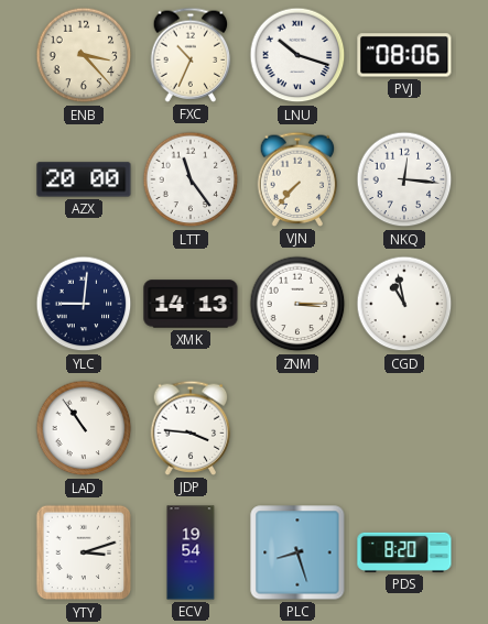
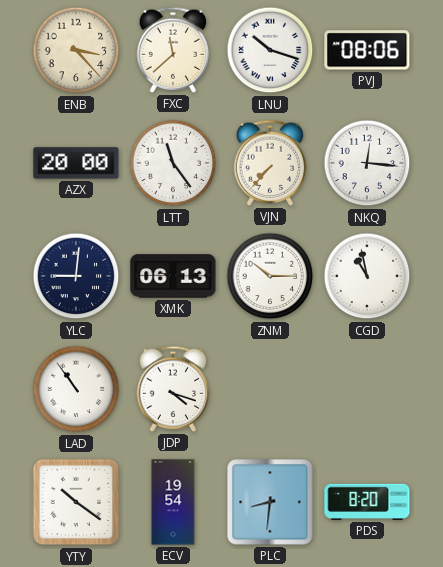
FXC: 10:34 -> 11:38 (173, 50)
XMK: 14:13 -> 06:13 (173, 276)
ZNM: 3:15 -> 10:15 (270, 276)
JDP: 3:46 -> 4:18 (173, 389)
YTY: 3:12 -> 10:21 (76, 502)
PLC: 8:27 -> 8:31 (270, 502)
